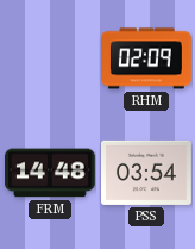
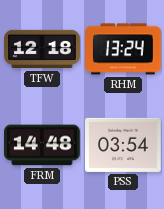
TFW: none -> 12:18 (42, 49)
RHM: 02:09 -> 13:24 (124, 49)
